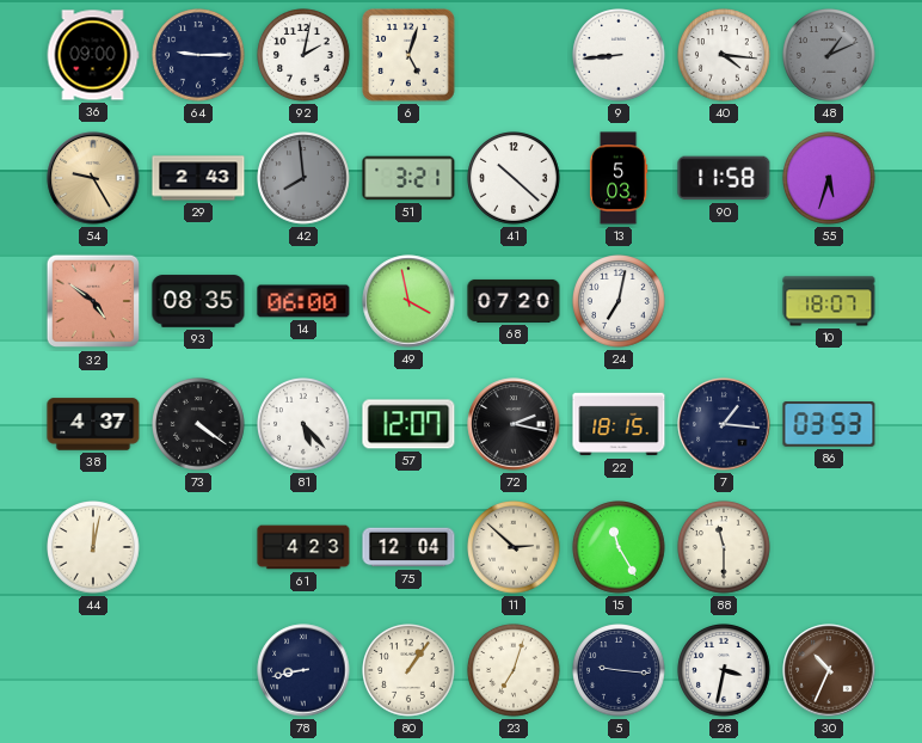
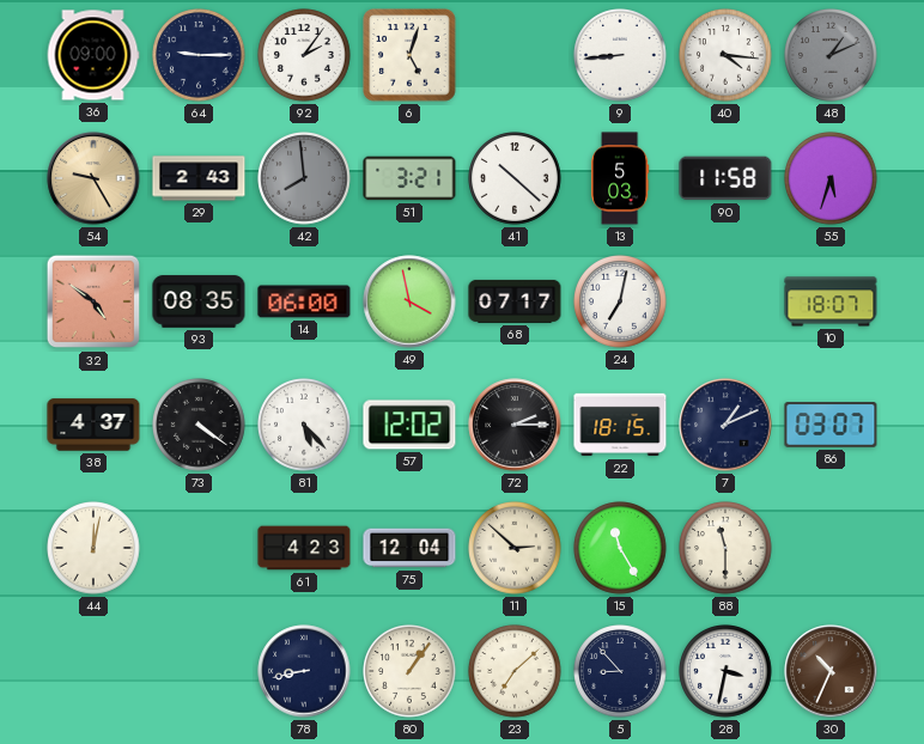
92: 2:02 -> 2:06 (305, 55)
68: 07:20 -> 07:17 (515, 301)
57: 12:07 -> 12:02 (409, 425)
72: 2:17 -> 2:15 (515, 425)
7: 1:16 -> 1:11 (725, 425)
86: 03:53 -> 03:07 (831, 425)
23: 7:03 -> 7:08 (516, 671)
5: 9:16 -> 8:53 (621, 671)
